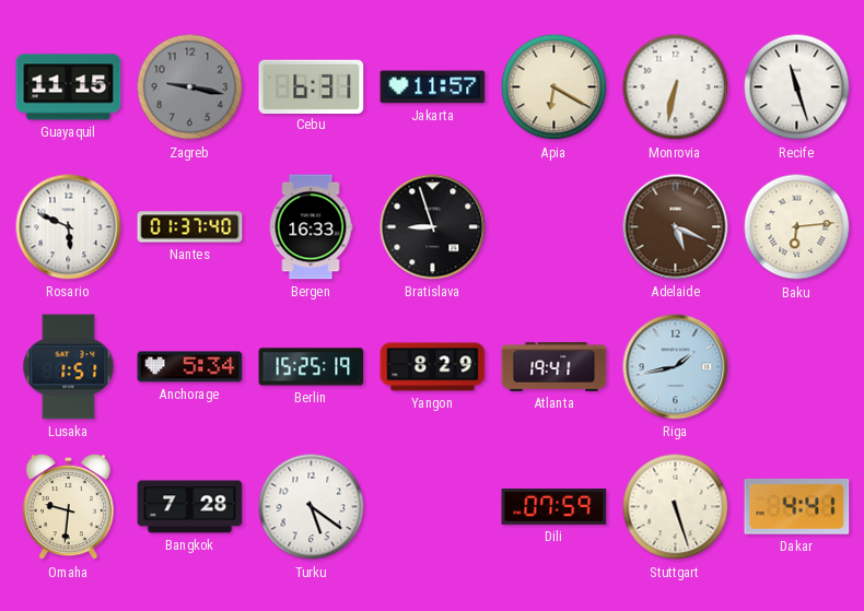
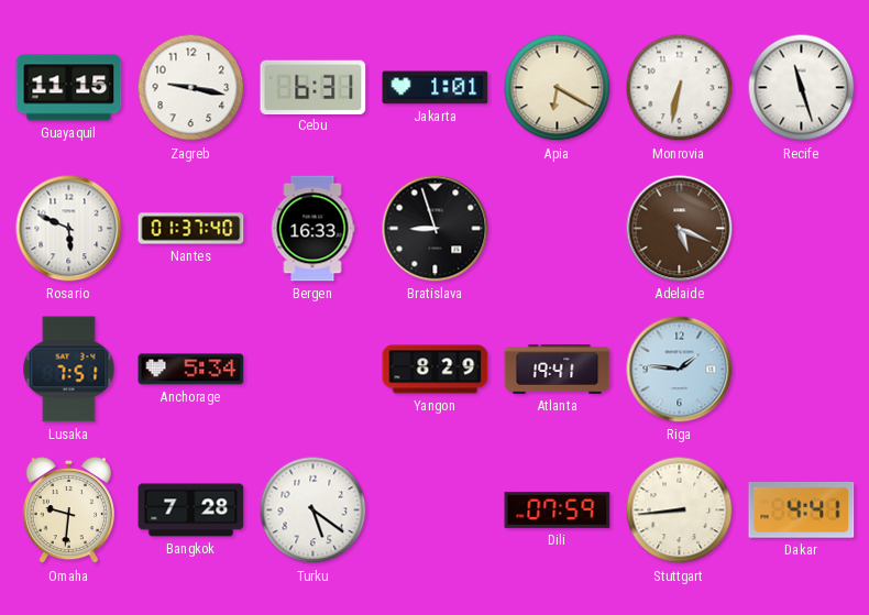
Zagreb dial: grey -> white (191, 88)
Jakarta: 11:57 -> 1:01 (436, 88)
Baku: 6:14 -> none (797, 227)
Lusaka: 1:51 -> 7:51 (69, 370)
Berlin: 15:25 -> none (312, 367)
Riga: 1:43 -> 1:46 (680, 370)
Stuttgart: 5:27 -> 8:44 (680, 510)
